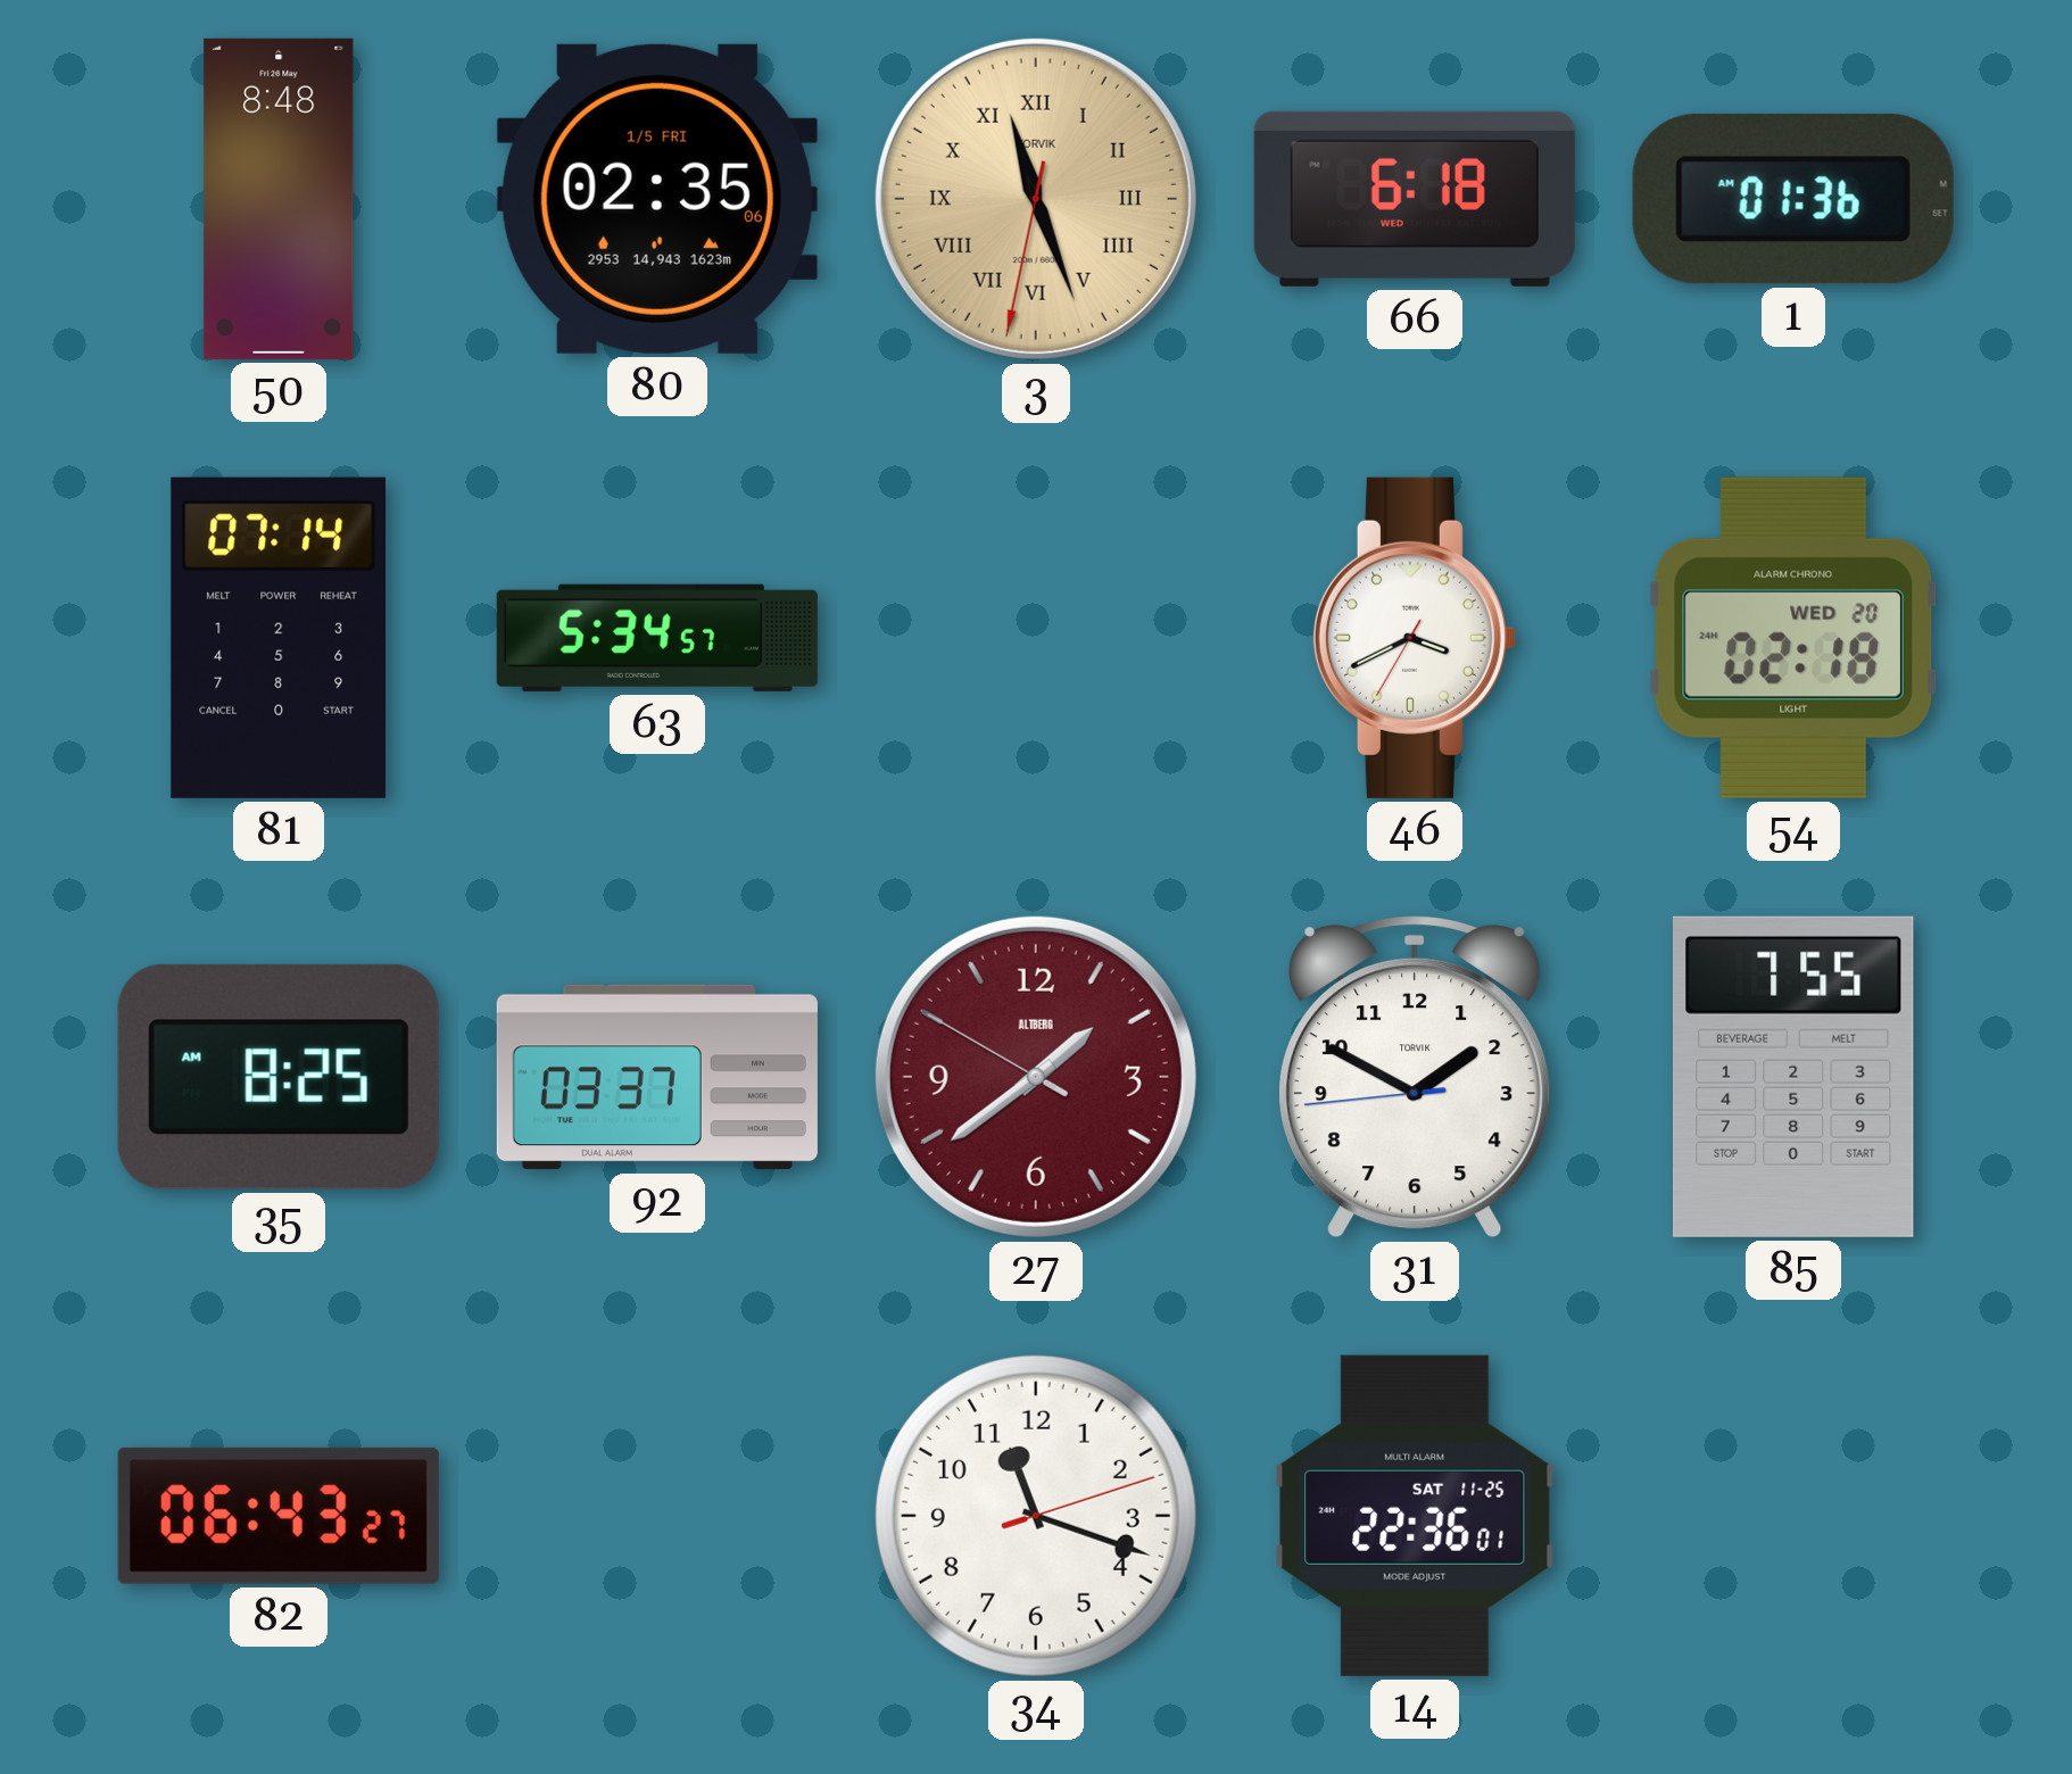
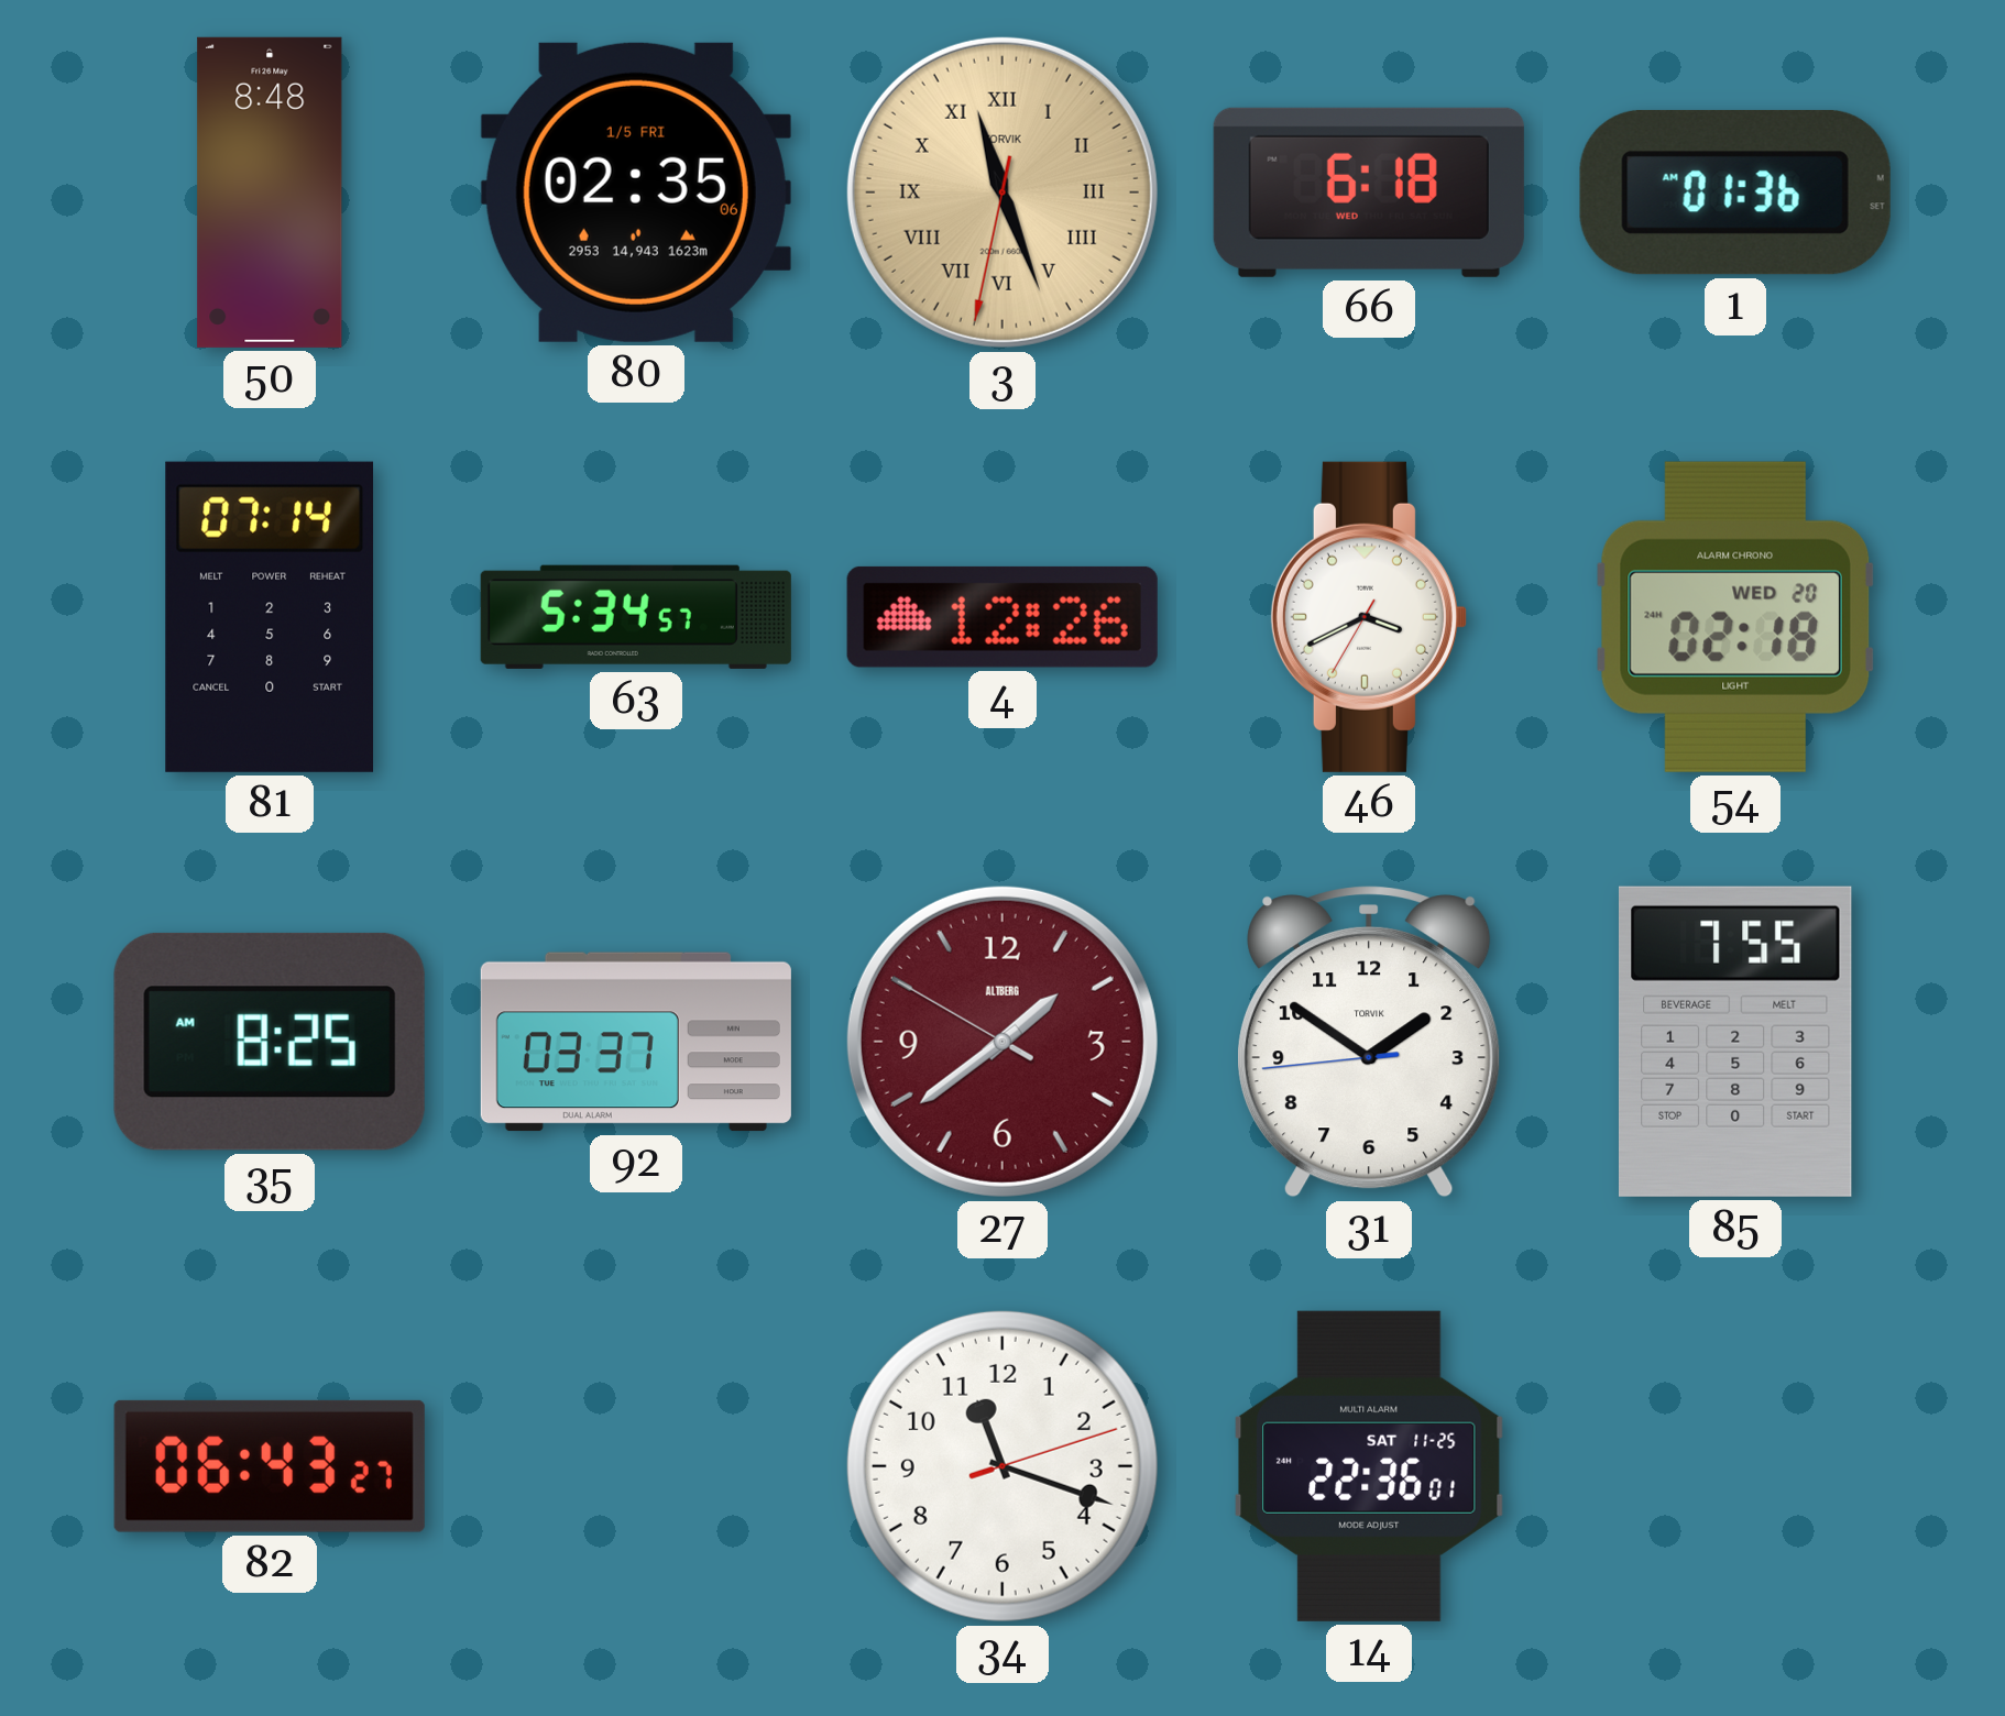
4: none -> 12:26 (1003, 617)
31: 1:49 -> 1:50 (1369, 1043)
